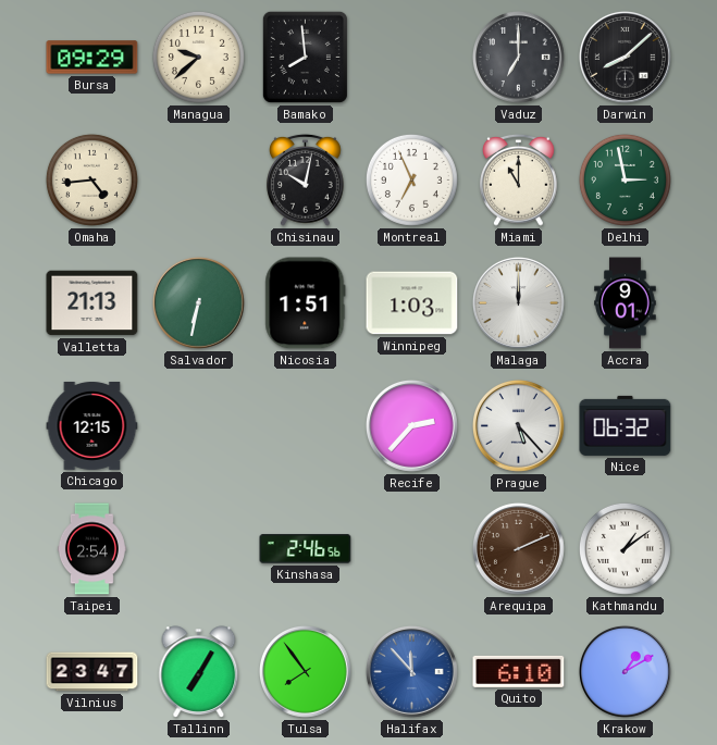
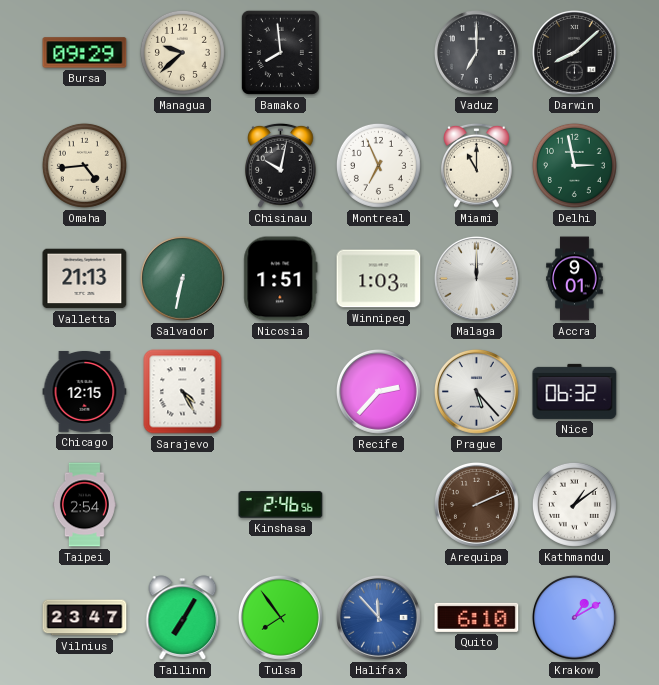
Sarajevo: none -> 4:25 (183, 392)
